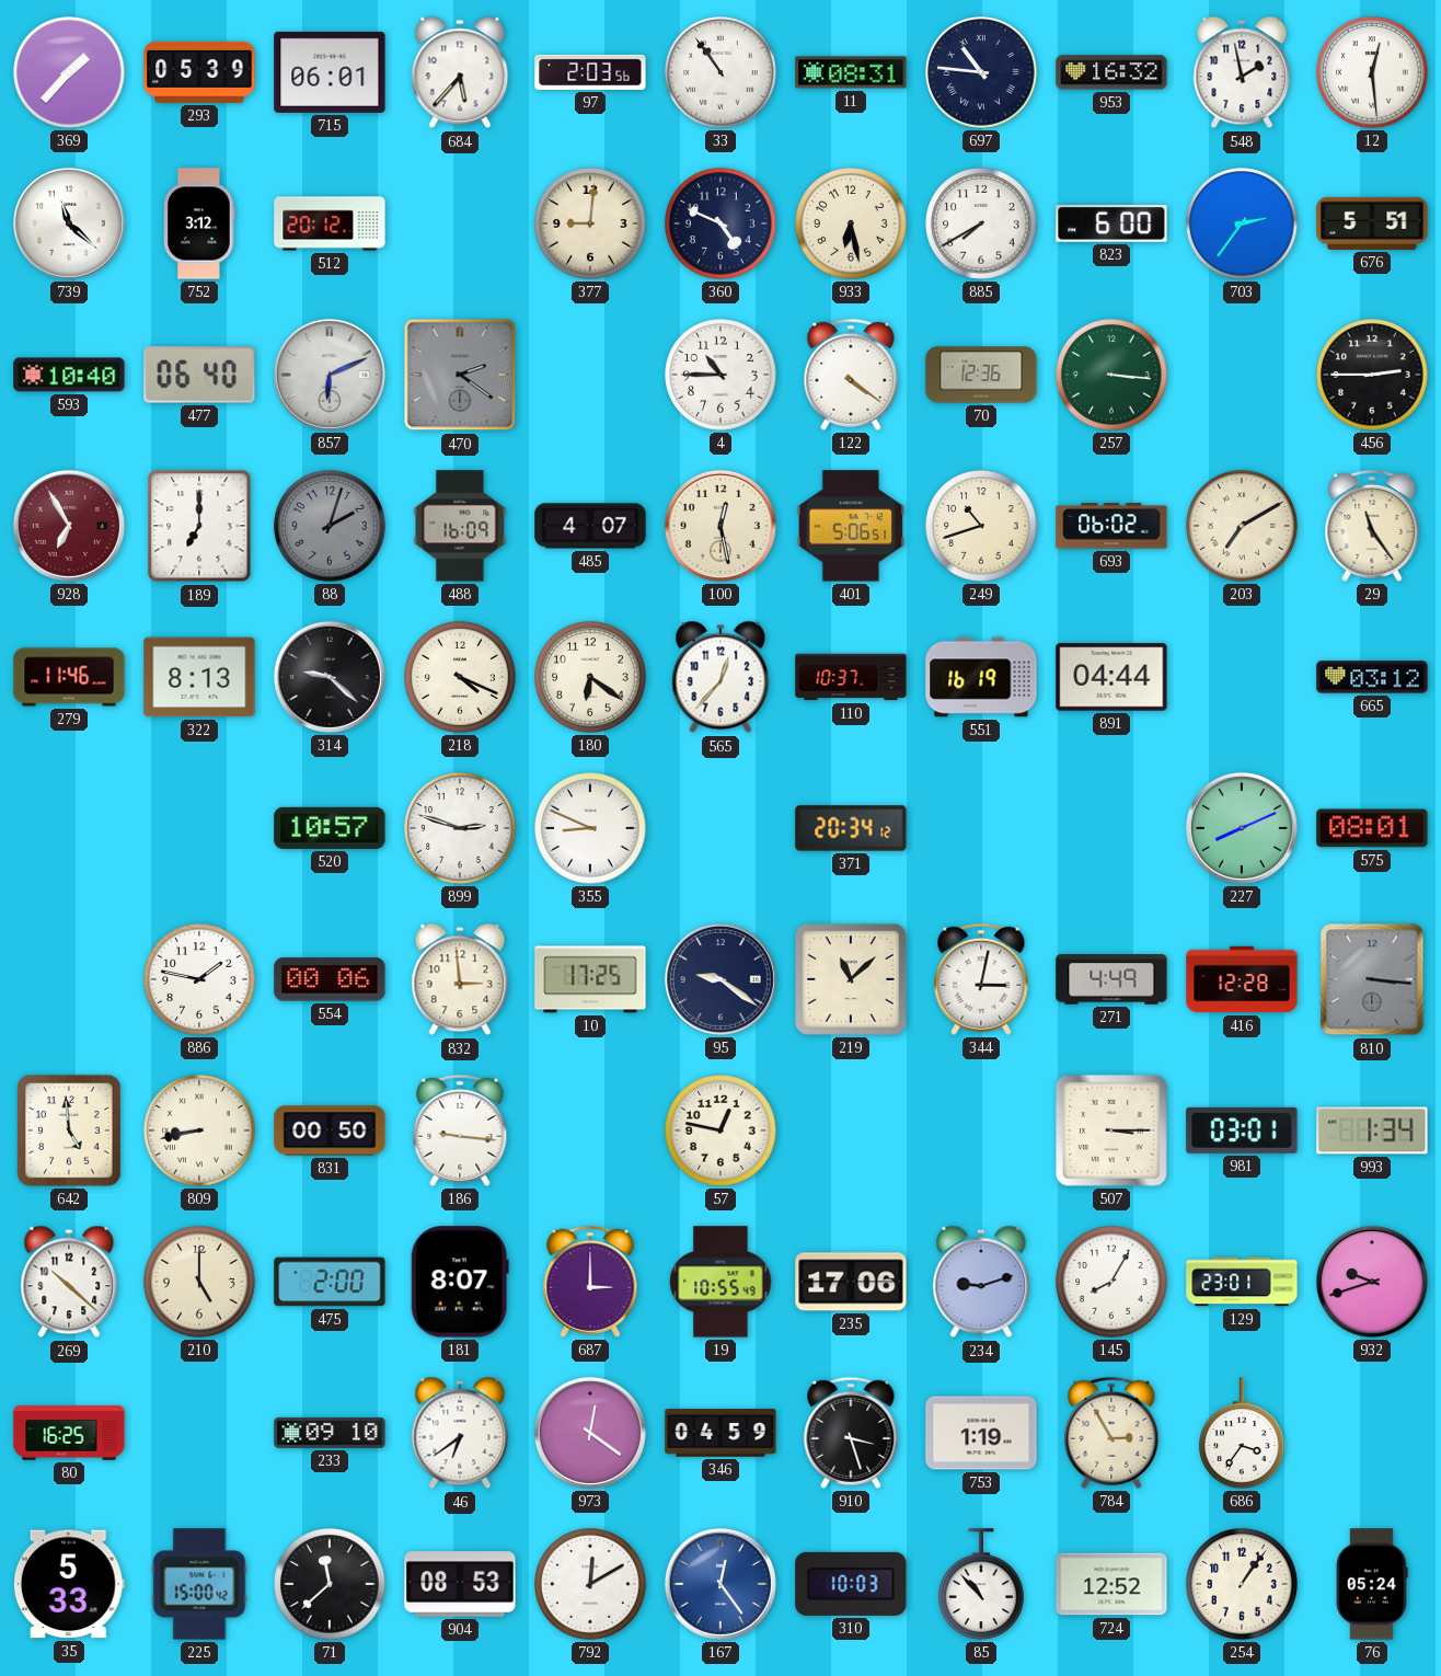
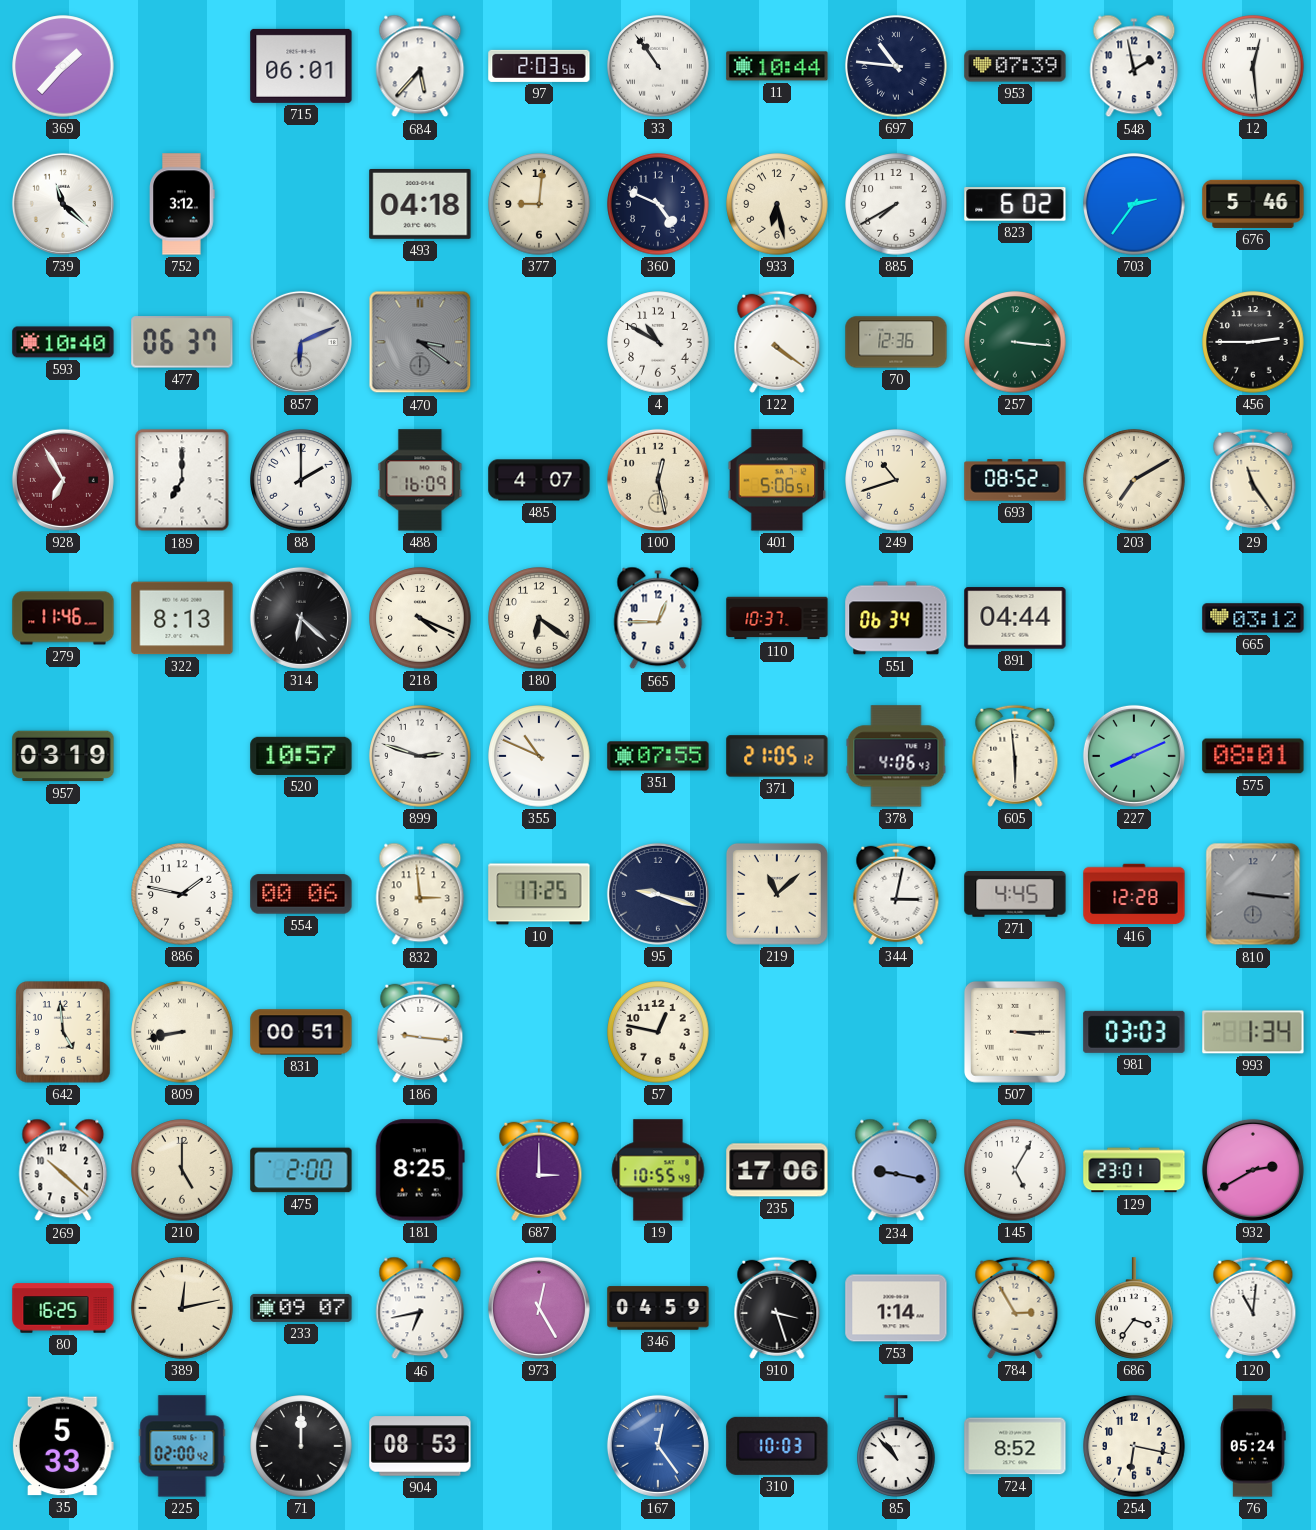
293: 05:39 -> none (199, 72)
11: 08:31 -> 10:44 (777, 66)
953: 16:32 -> 07:39 (1015, 66)
512: 20:12 -> none (330, 223)
493: none -> 04:18 (420, 204)
823: 6:00 -> 6:02 (1015, 205)
676: 5:51 -> 5:46 (1253, 204)
477: 06:40 -> 06:37 (182, 342)
470: 2:21 -> 3:21 (420, 342)
4: 10:45 -> 10:50 (658, 342)
88: 2:03 -> 2:00 (301, 480)
88 dial: grey -> white (301, 480)
693: 06:02 -> 08:52 (1015, 480)
314: 9:22 -> 6:22 (301, 618)
565: 12:37 -> 12:45 (658, 618)
551: 16:19 -> 06:34 (896, 618)
957: none -> 03:19 (63, 756)
355: 8:49 -> 10:49 (539, 756)
351: none -> 07:55 (658, 756)
371: 20:34 -> 21:05 (777, 756)
378: none -> 4:06 (896, 756)
605: none -> 5:59 (1015, 756)
95: 9:21 -> 9:18 (658, 894)
271: 4:49 -> 4:45 (1015, 895)
831: 00:50 -> 00:51 (301, 1032)
981: 03:01 -> 03:03 (1134, 1032)
181: 8:07 -> 8:25 (420, 1170)
234: 9:12 -> 9:17 (896, 1170)
145: 8:05 -> 5:05 (1015, 1170)
932: 9:42 -> 2:40 (1253, 1170)
389: none -> 12:13 (182, 1308)
233: 09:10 -> 09:07 (301, 1308)
46: 6:39 -> 6:43 (420, 1308)
973: 12:21 -> 12:25 (539, 1308)
753: 1:19 -> 1:14 (896, 1308)
120: none -> 11:01 (1253, 1308)
225: 15:00 -> 02:00 (182, 1446)
71: 11:38 -> 12:00 (301, 1446)
792: 12:10 -> none (590, 1584)
724: 12:52 -> 8:52 (1015, 1446)
254: 1:06 -> 6:17 (1134, 1446)
